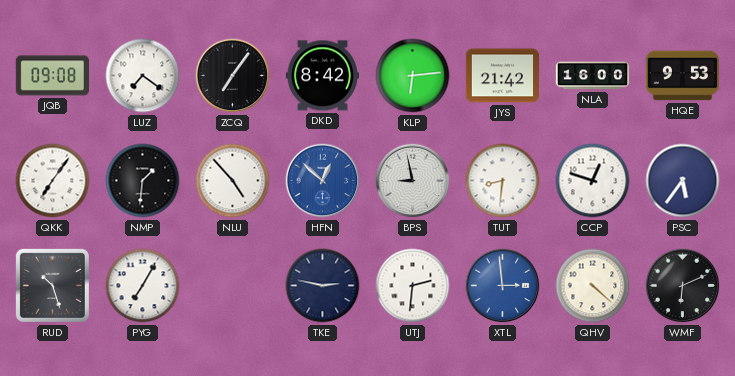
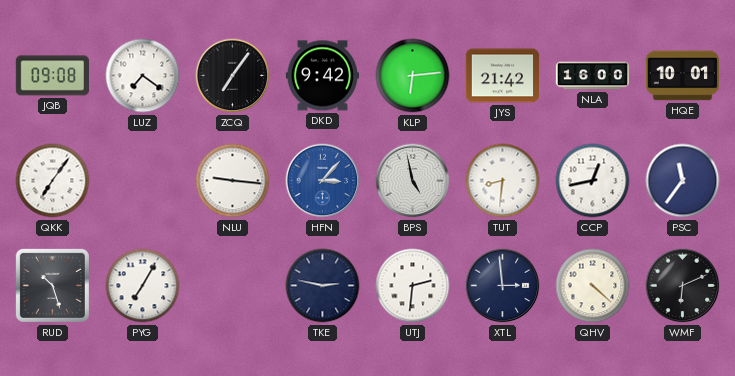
DKD: 8:42 -> 9:42 (322, 76)
HQE: 9:53 -> 10:01 (682, 76)
NMP: 1:31 -> none (143, 181)
NLU: 4:53 -> 9:16 (233, 181)
HFN: 12:52 -> 3:07 (323, 181)
BPS: 8:58 -> 4:58 (413, 181)
CCP: 12:48 -> 12:43 (593, 181)
PSC: 5:36 -> 11:36 (683, 181)
XTL dial: blue -> navy (503, 286)
